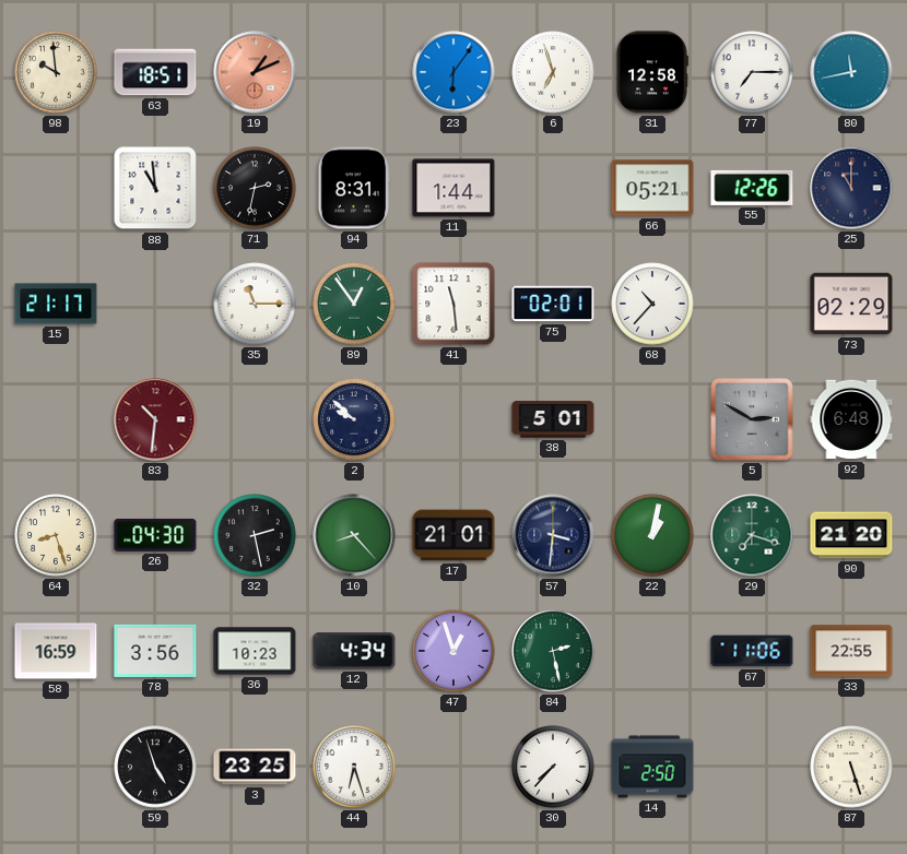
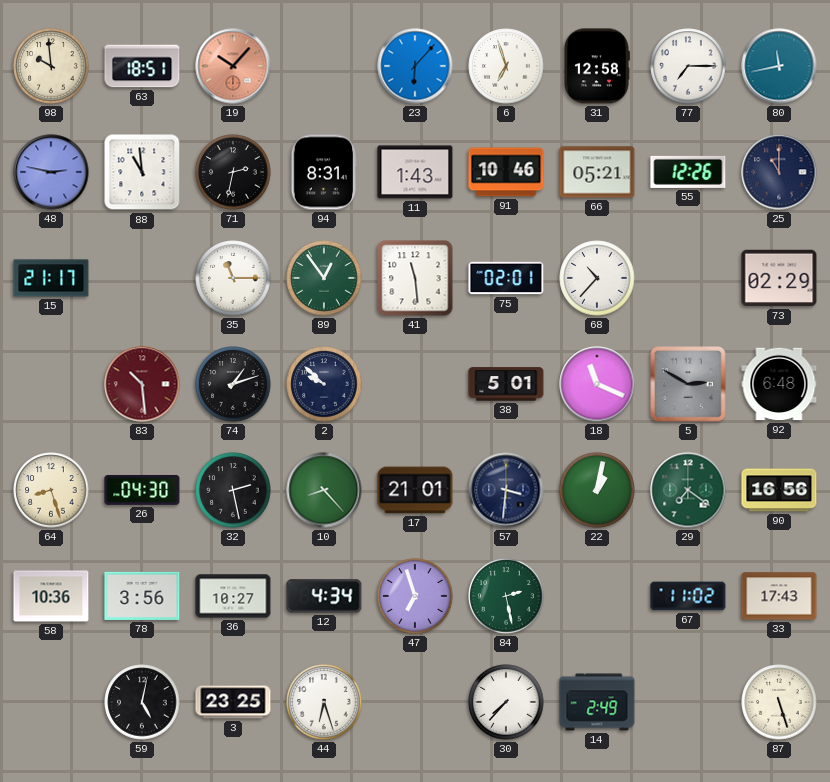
19: 1:11 -> 10:07 (233, 66)
23: 6:06 -> 6:07 (415, 66)
48: none -> 2:47 (51, 172)
11: 1:44 -> 1:43 (415, 172)
91: none -> 10:46 (506, 172)
83: 10:31 -> 10:29 (142, 384)
74: none -> 1:12 (233, 384)
18: none -> 11:19 (597, 384)
29: 7:18 -> 7:21 (688, 490)
90: 21:20 -> 16:56 (779, 490)
58: 16:59 -> 10:36 (51, 596)
36: 10:23 -> 10:27 (233, 596)
47: 12:57 -> 6:57 (415, 596)
67: 11:06 -> 11:02 (688, 596)
33: 22:55 -> 17:43 (779, 596)
59: 4:57 -> 5:02 (142, 702)
14: 2:50 -> 2:49 (597, 702)
